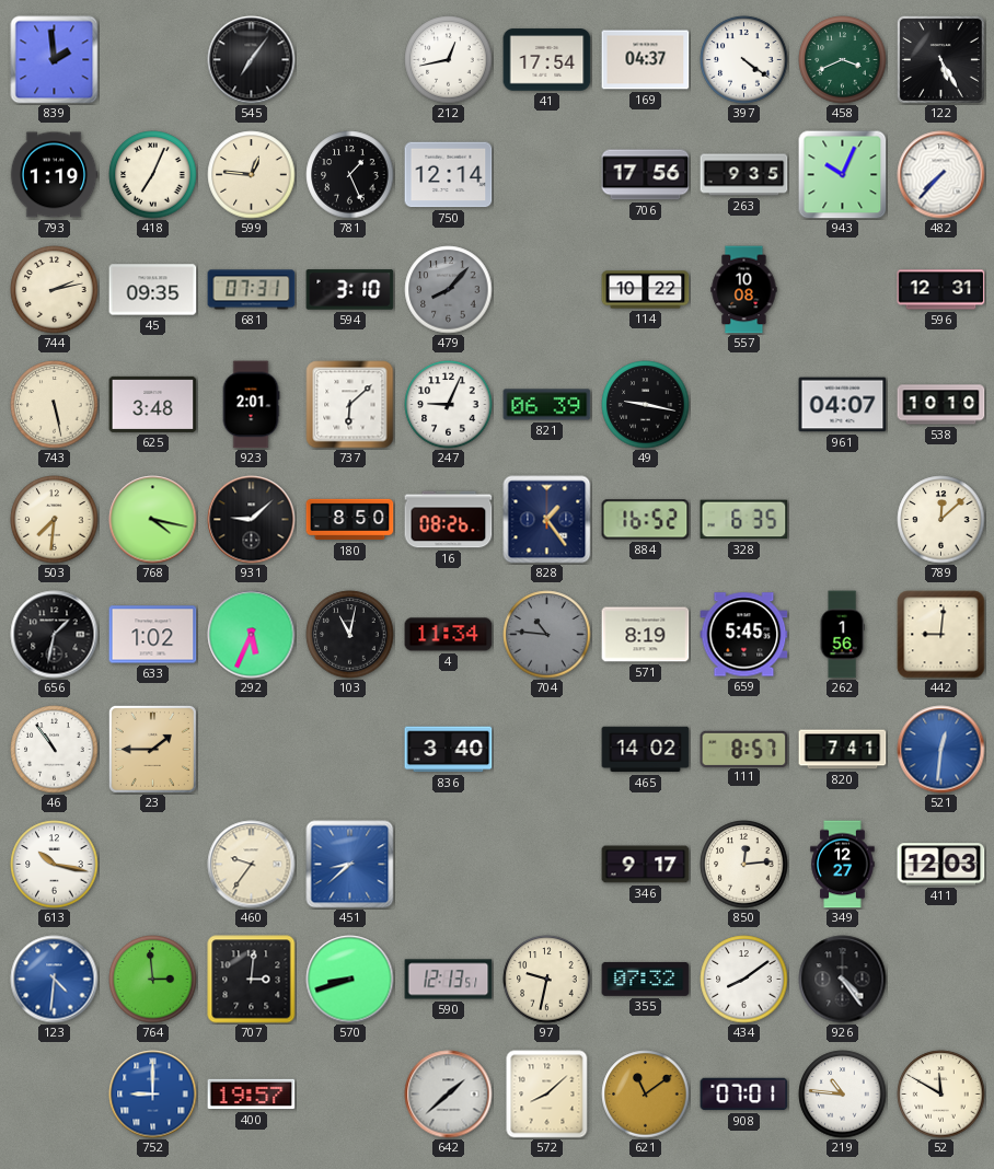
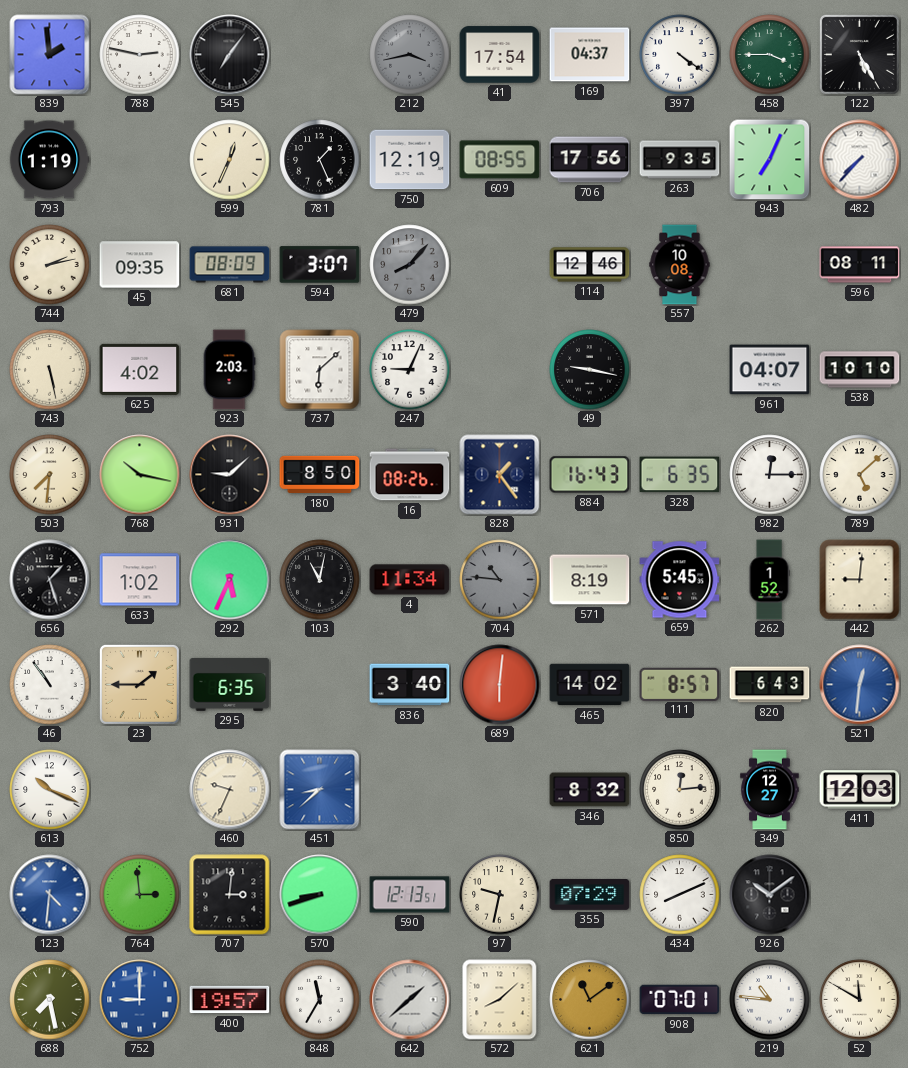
788: none -> 2:47 (140, 55)
212: 12:43 -> 3:43 (410, 55)
212 dial: white -> grey (410, 55)
458: 3:41 -> 3:45 (770, 55)
418: 7:04 -> none (153, 175)
599: 12:46 -> 12:34 (230, 160)
750: 12:14 -> 12:19 (410, 160)
609: none -> 08:55 (500, 160)
943: 10:04 -> 7:04 (770, 160)
681: 07:31 -> 08:09 (230, 265)
594: 3:10 -> 3:07 (320, 265)
114: 10:22 -> 12:46 (590, 265)
596: 12:31 -> 08:11 (860, 265)
625: 3:48 -> 4:02 (140, 369)
923: 2:01 -> 2:03 (229, 370)
821: 06:39 -> none (547, 405)
768: 4:17 -> 10:17 (140, 475)
884: 16:52 -> 16:43 (590, 475)
982: none -> 12:15 (770, 475)
789: 12:08 -> 5:08 (860, 475)
656: 1:32 -> 1:27 (50, 580)
262: 1:56 -> 1:52 (769, 580)
295: none -> 6:35 (230, 684)
689: none -> 6:01 (500, 685)
820: 7:41 -> 6:43 (770, 685)
613: 10:17 -> 10:19 (50, 790)
460: 9:36 -> 9:34 (230, 790)
346: 9:17 -> 8:32 (590, 790)
355: 07:32 -> 07:29 (590, 894)
434: 8:09 -> 8:11 (680, 895)
926: 4:24 -> 10:09 (770, 895)
688: none -> 7:28 (50, 1000)
848: none -> 11:35 (320, 1000)
